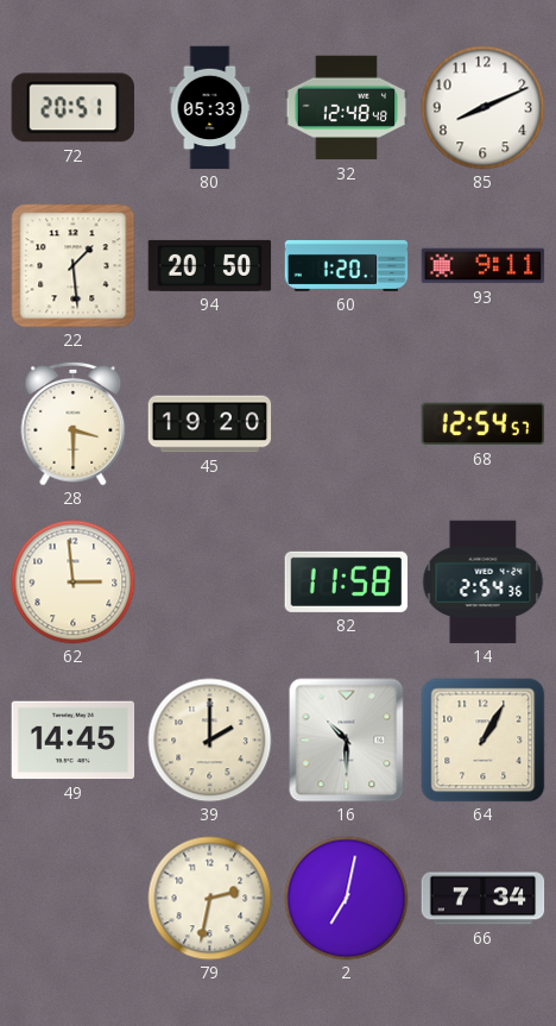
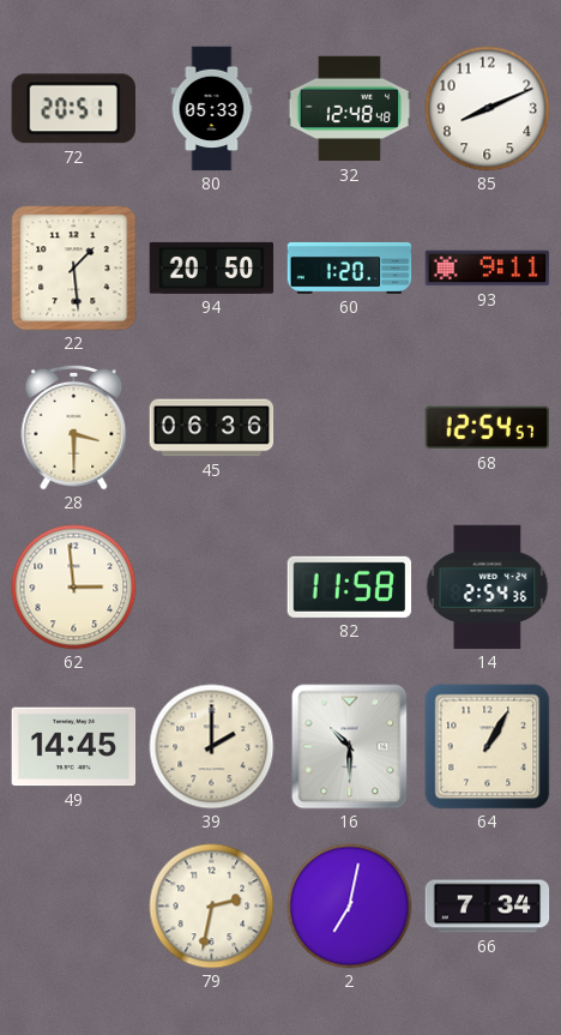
45: 19:20 -> 06:36 (212, 428)
